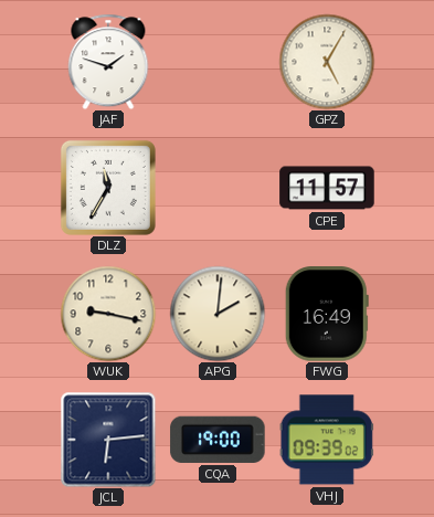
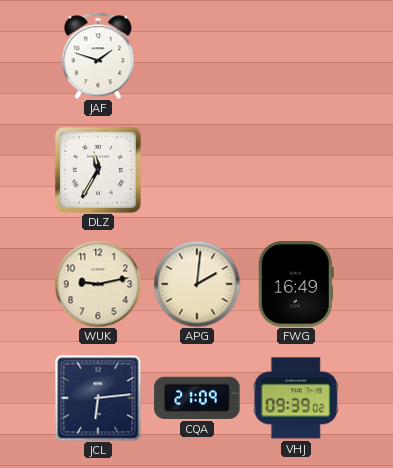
GPZ: 5:05 -> none (327, 62)
CPE: 11:57 -> none (327, 188)
WUK: 9:17 -> 9:13 (98, 284)
CQA: 19:00 -> 21:09 (197, 398)
